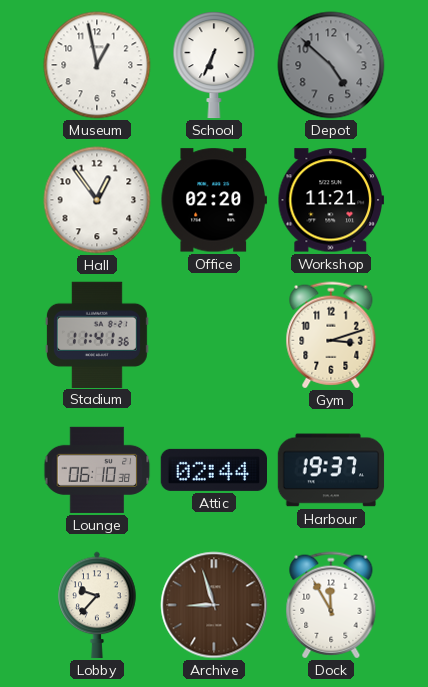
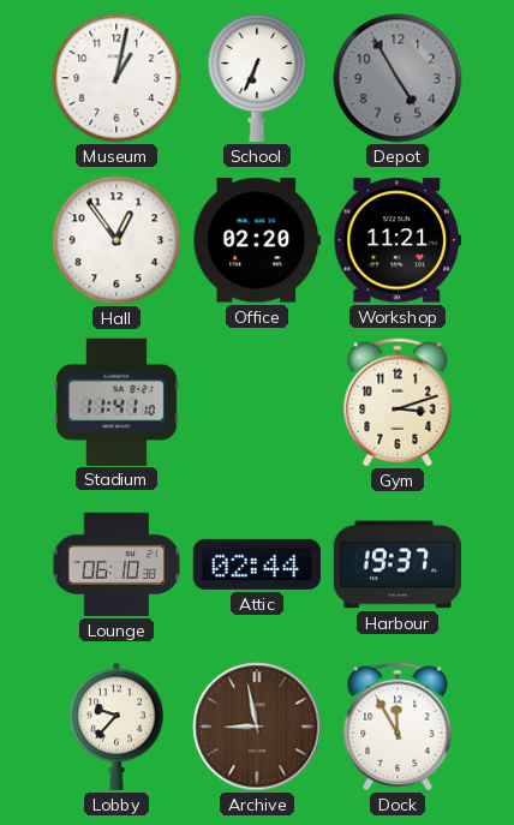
Museum: 12:58 -> 1:02 (116, 78)
Depot: 4:52 -> 4:55 (398, 78)
Stadium: 11:41:36 -> 11:41:10 (116, 401)
Archive: 8:57 -> 8:58 (257, 727)
